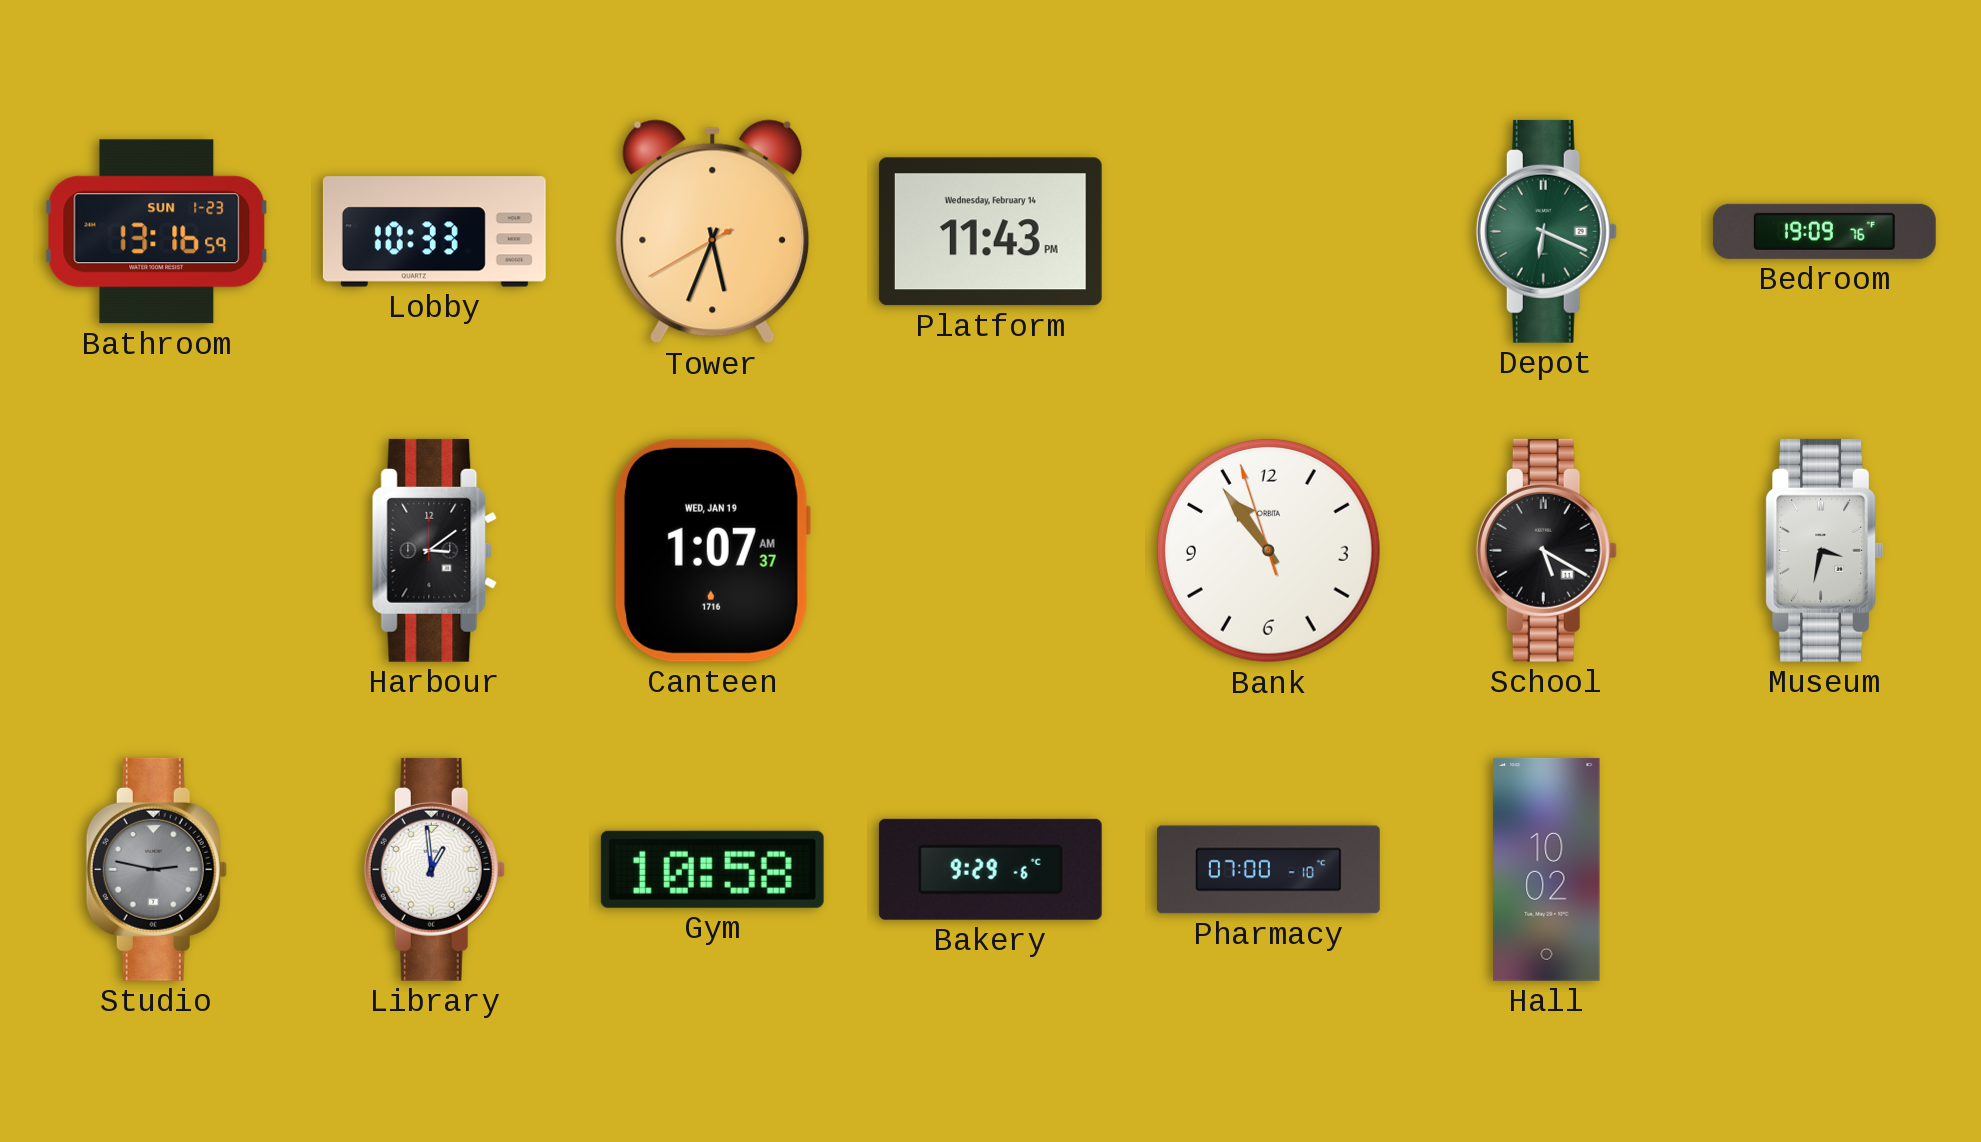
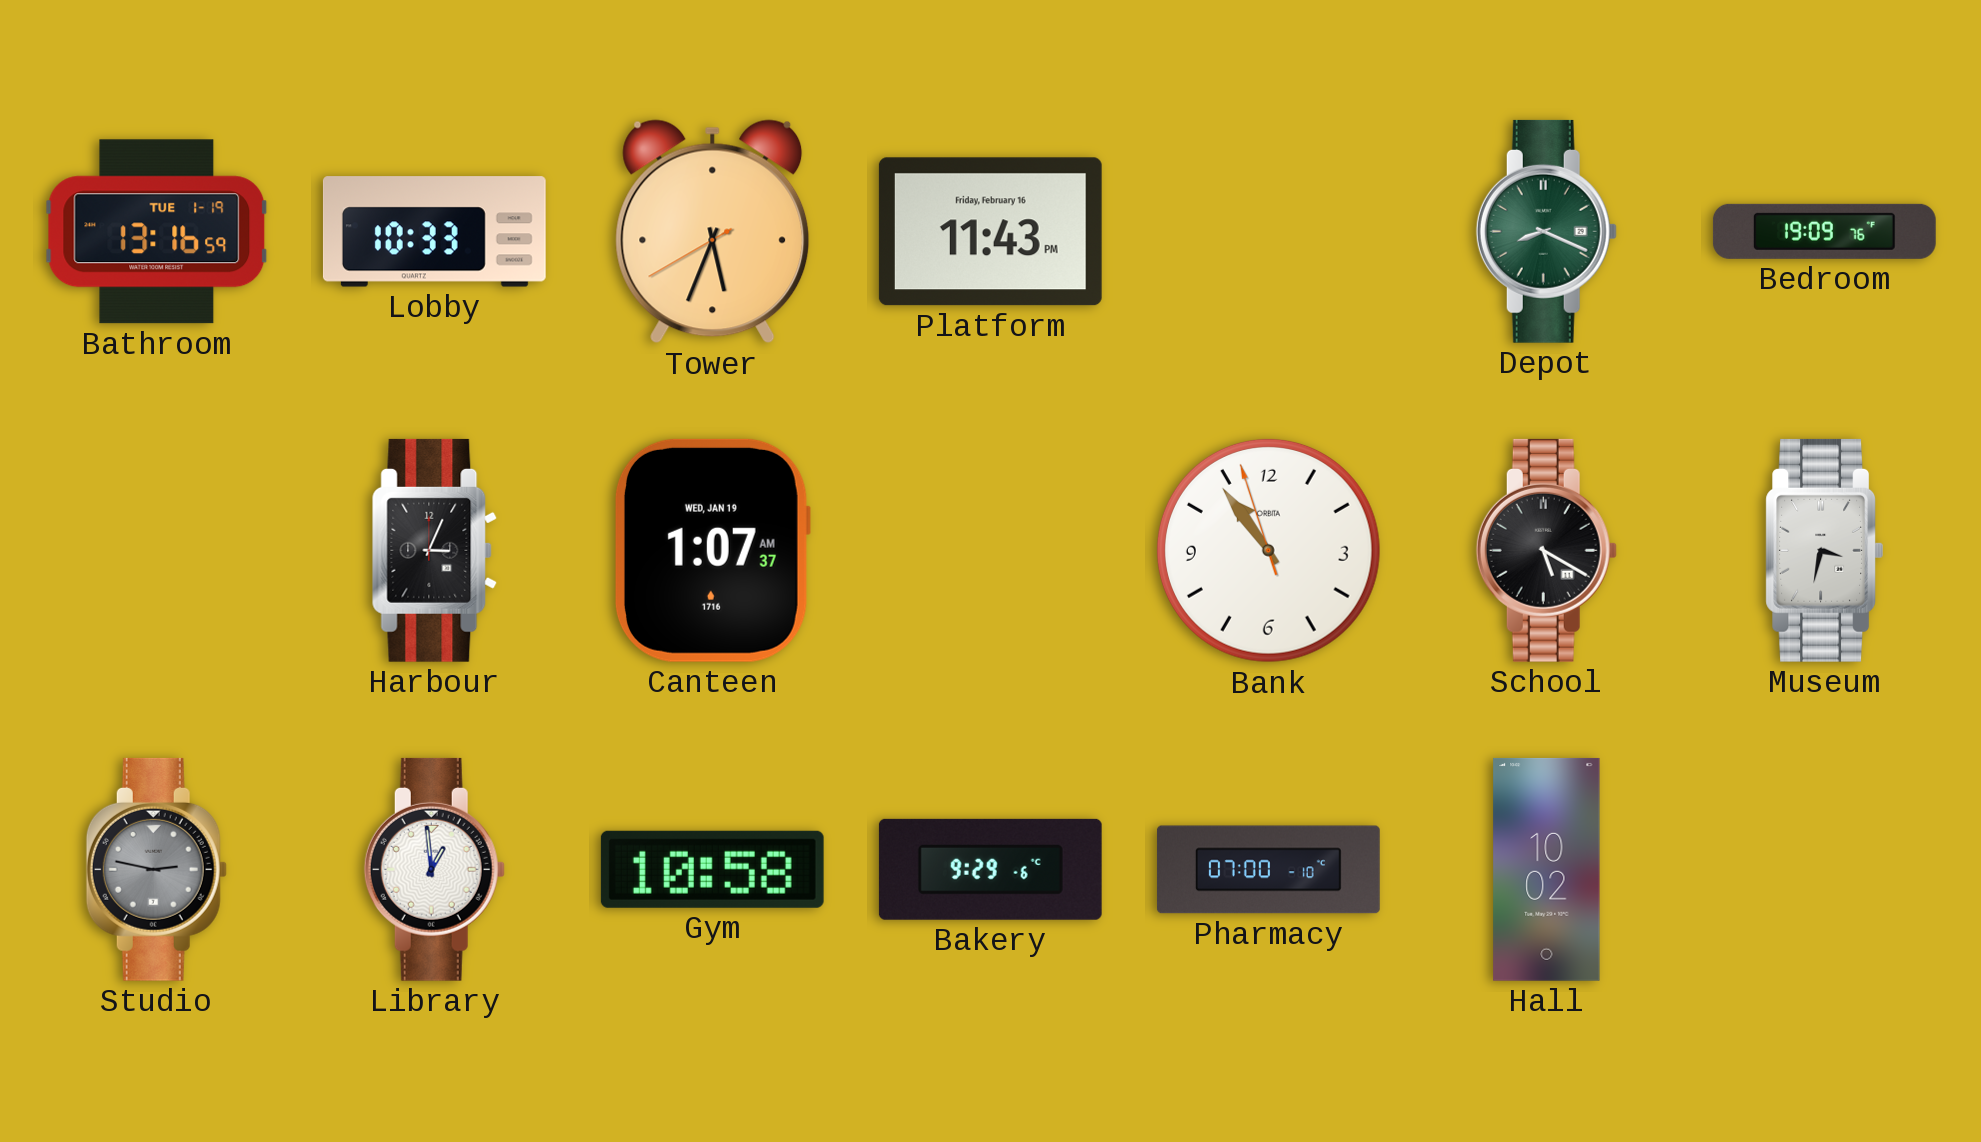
Bathroom date: SUN 1-23 -> TUE 1-19 (157, 232)
Platform date: Wednesday, February 14 -> Friday, February 16 (990, 232)
Depot: 6:19 -> 8:19 (1546, 231)
Harbour: 3:09 -> 3:04 (435, 550)
